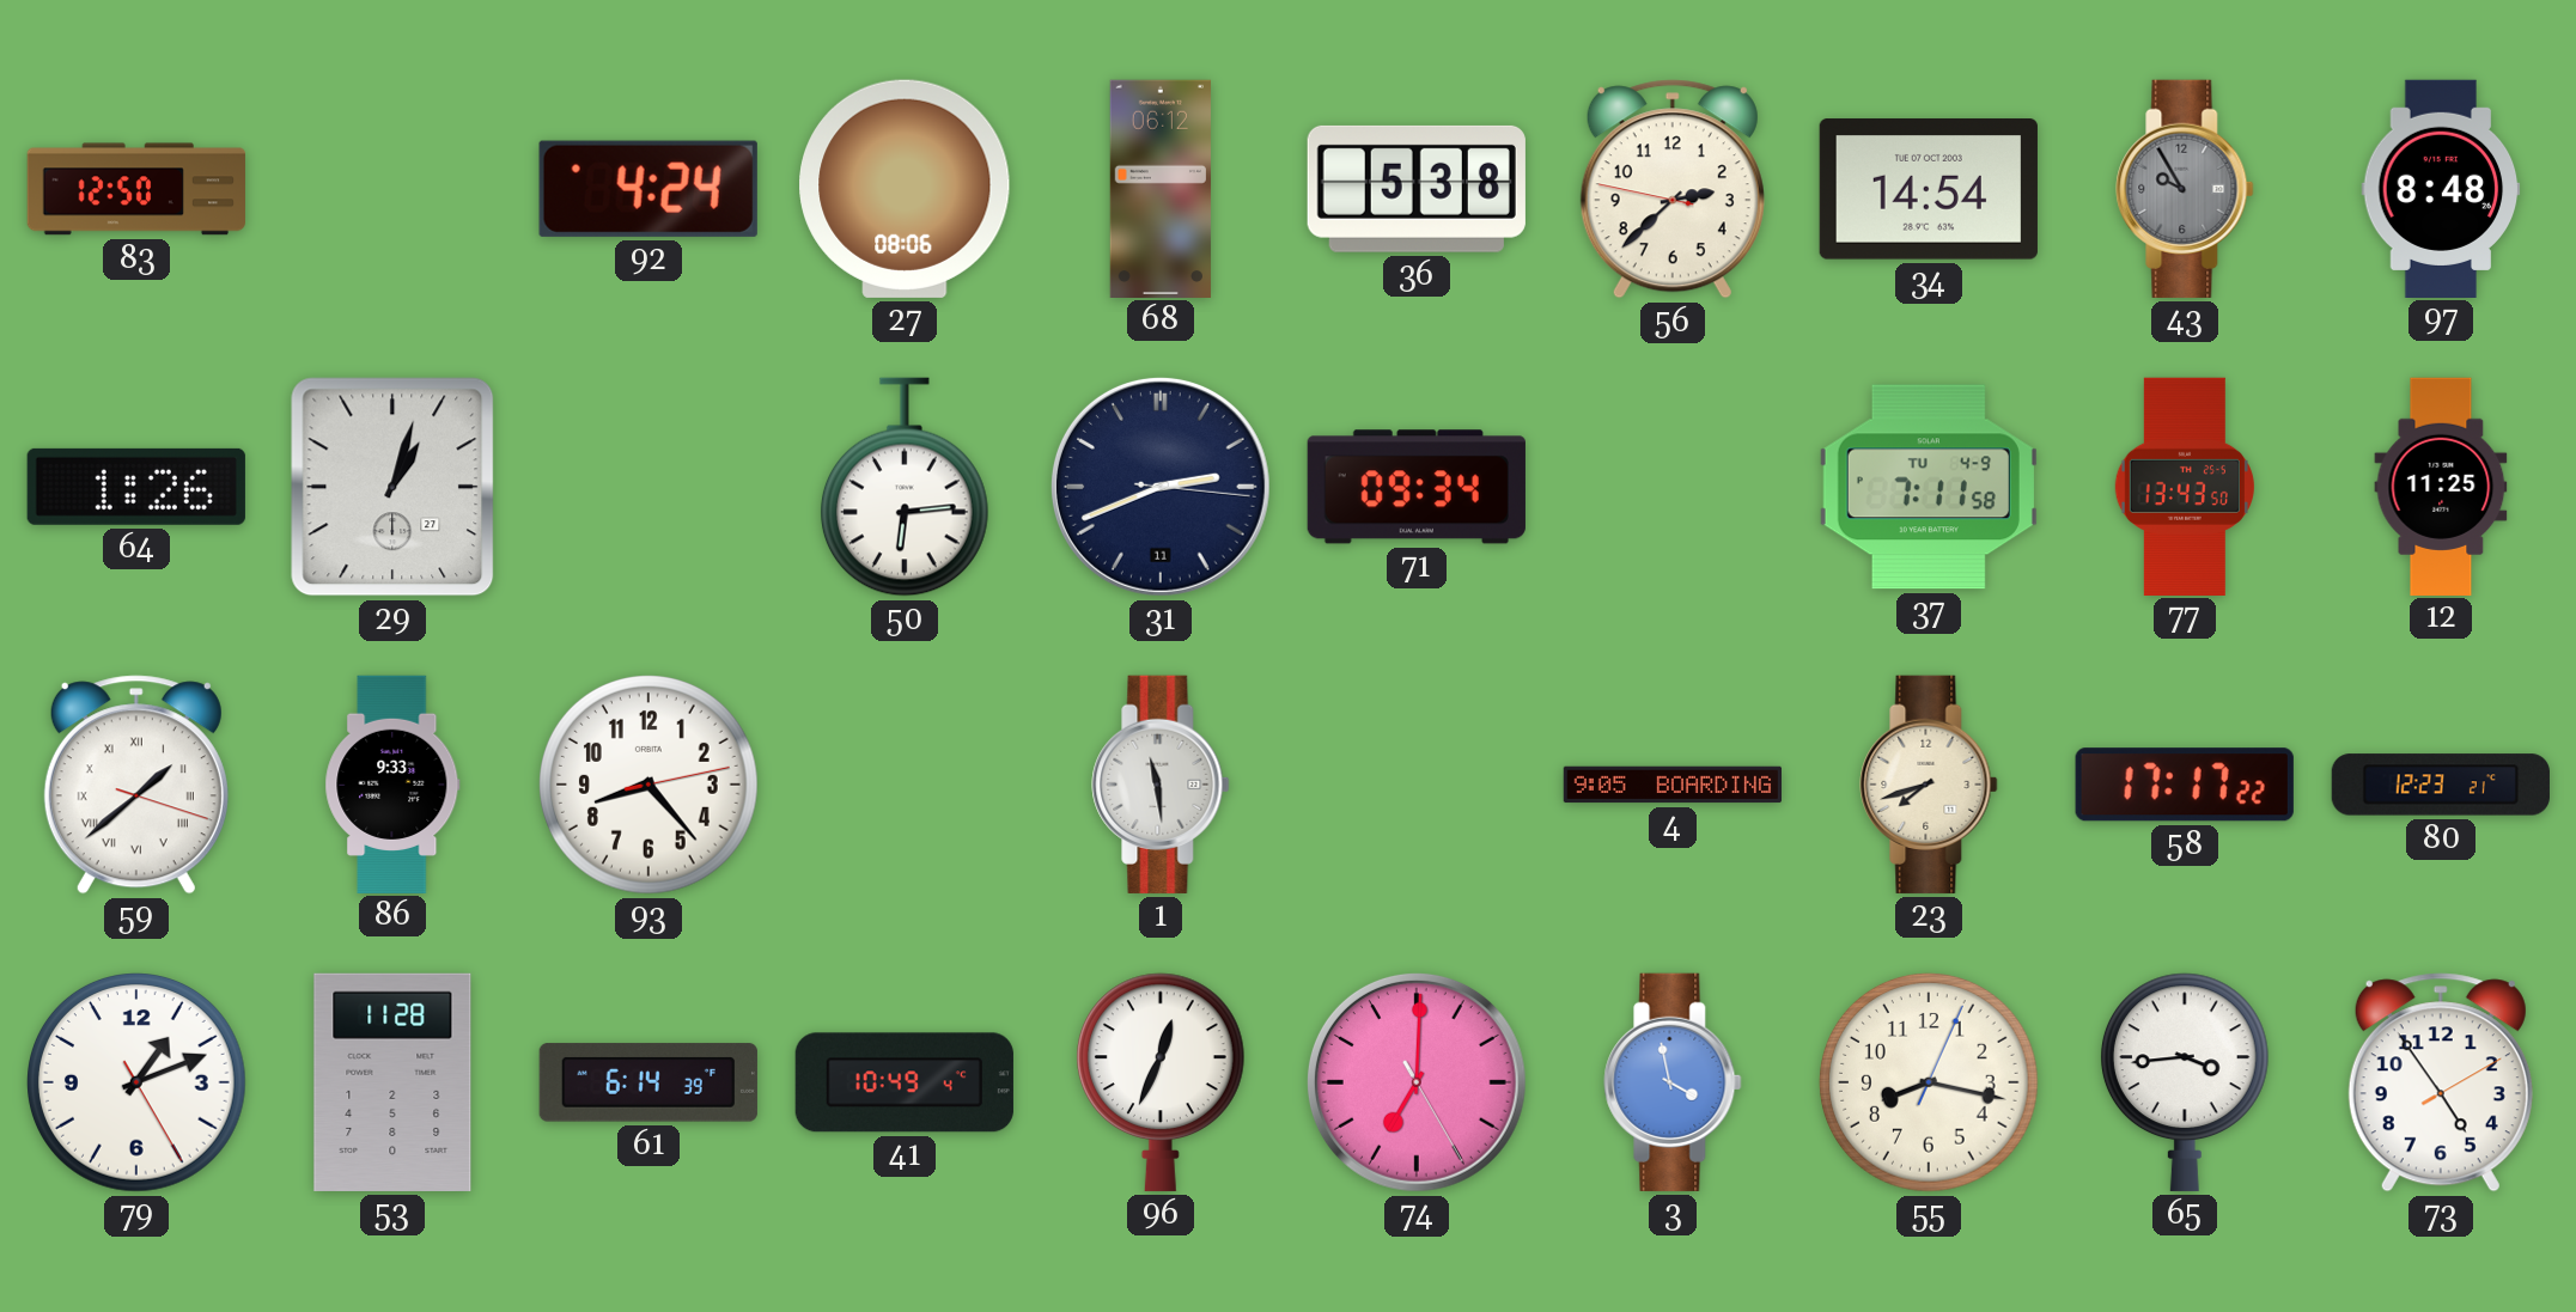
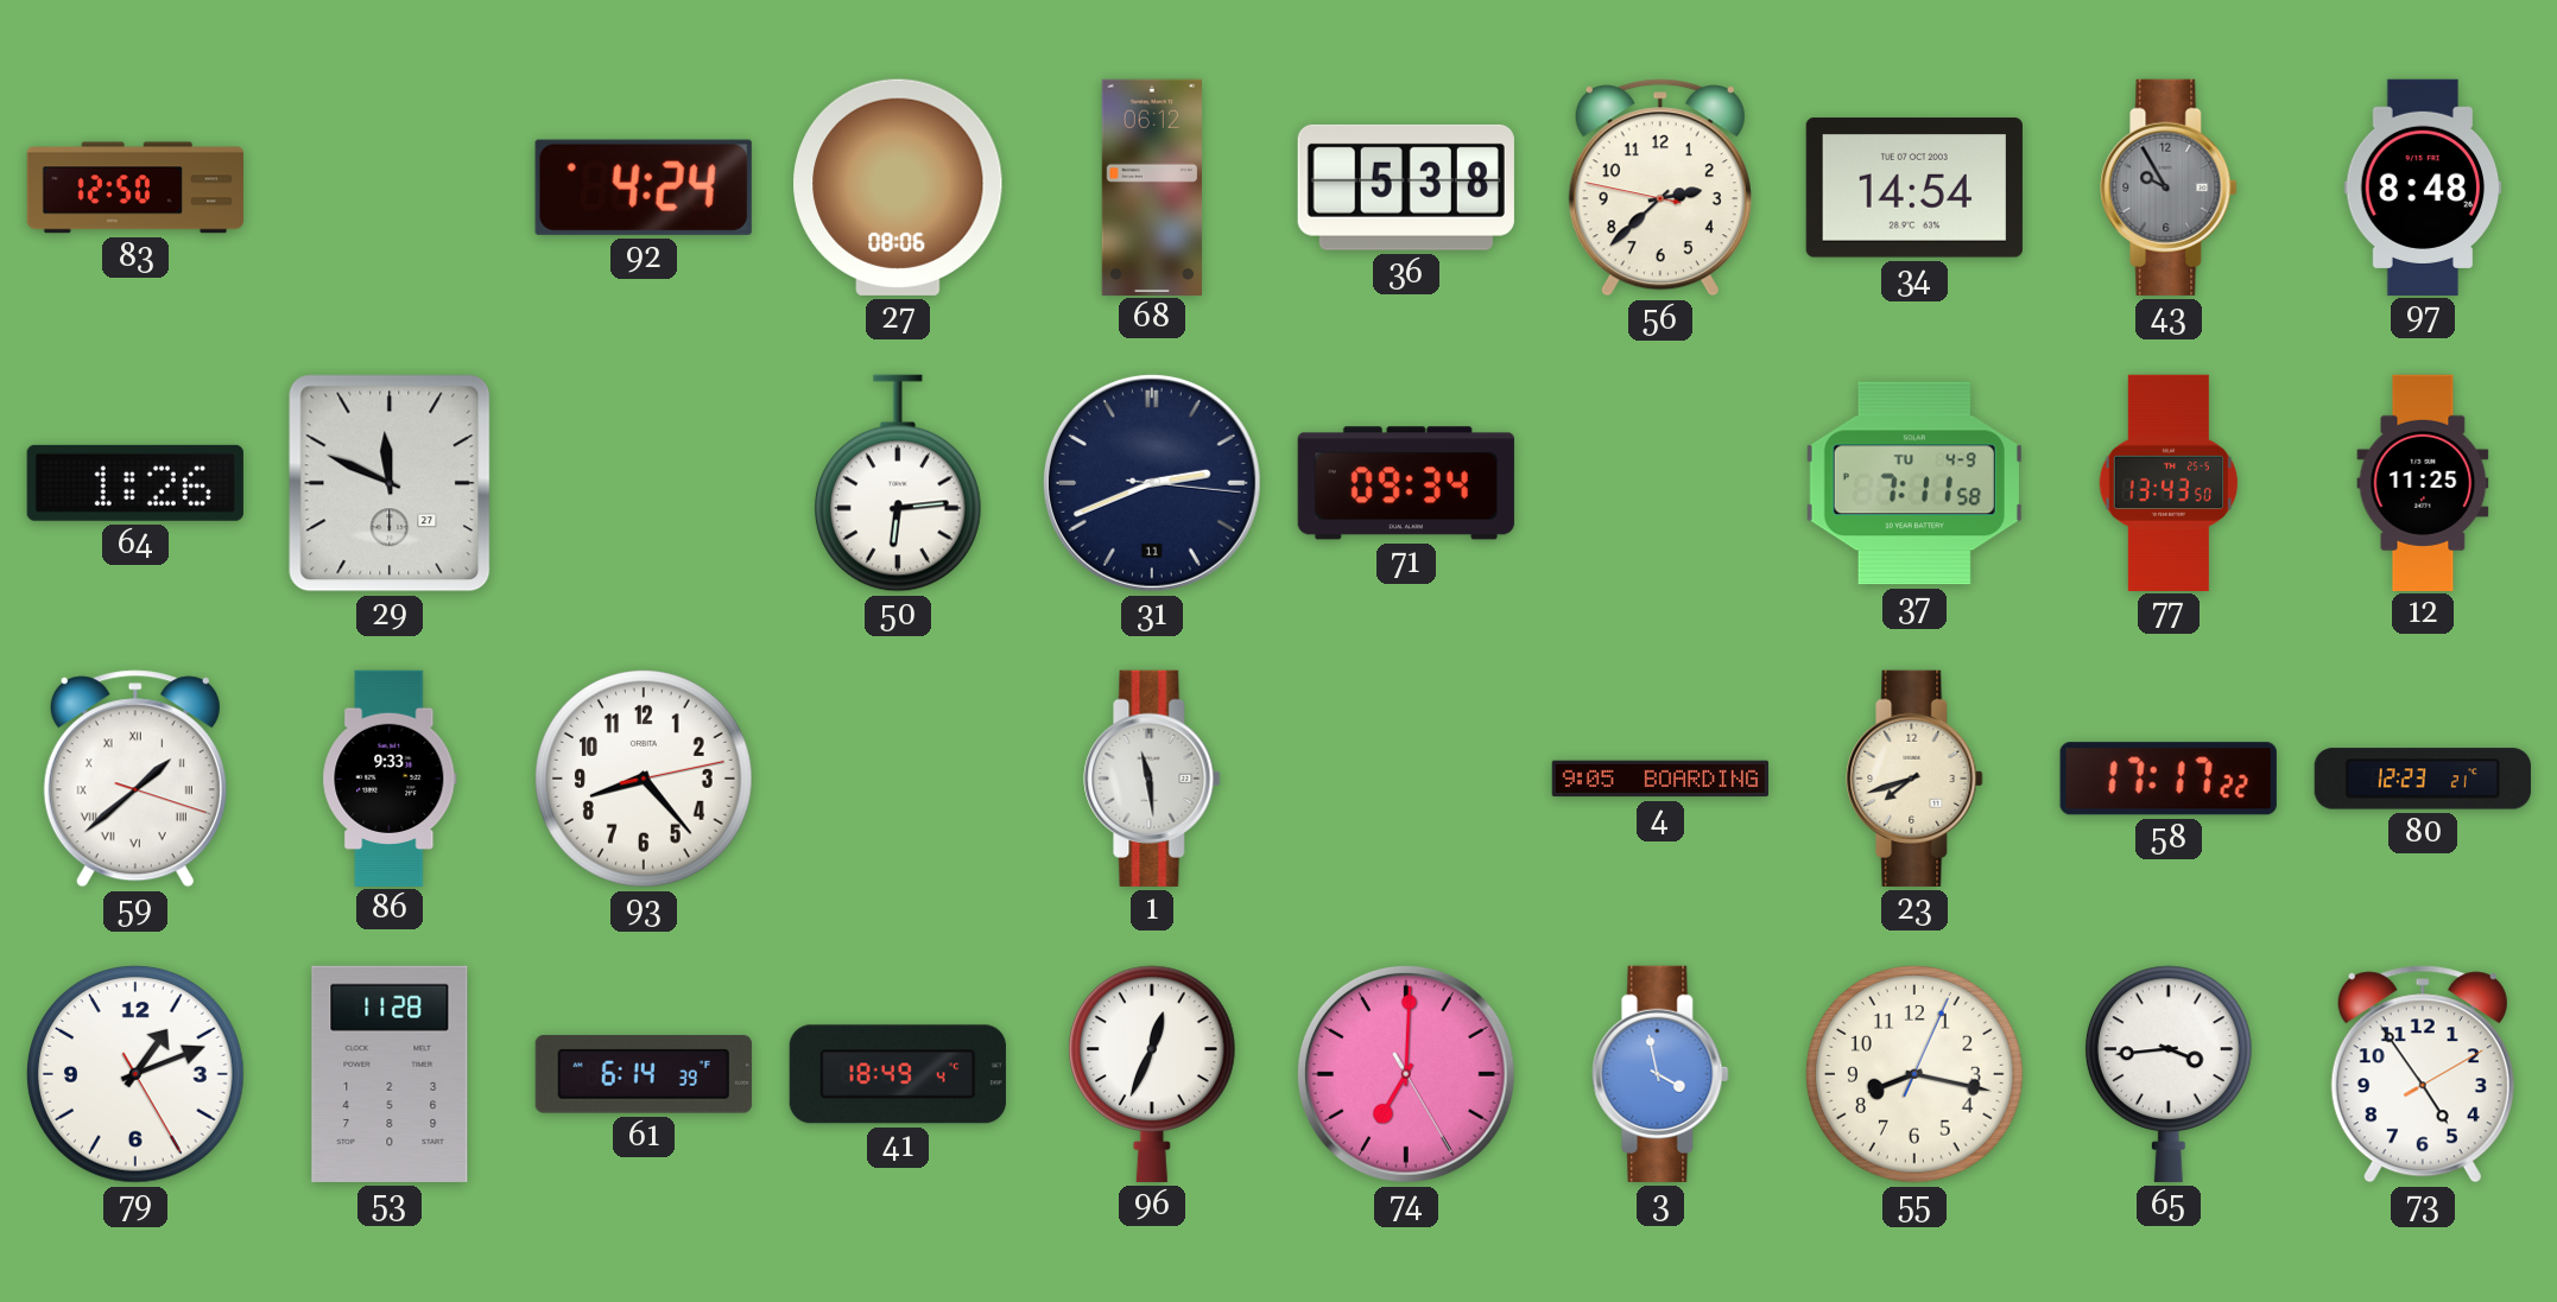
29: 1:03 -> 11:49 (390, 483)
41: 10:49 -> 18:49 (898, 1074)
